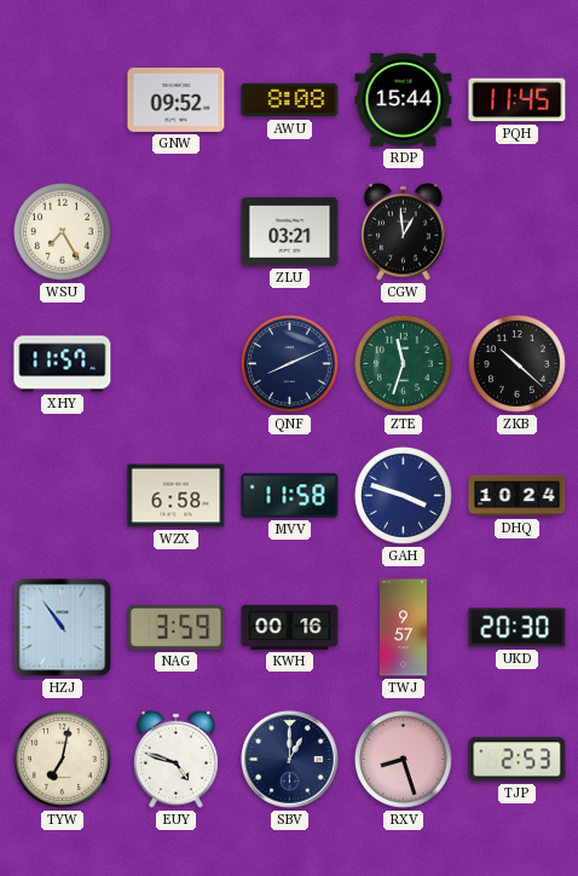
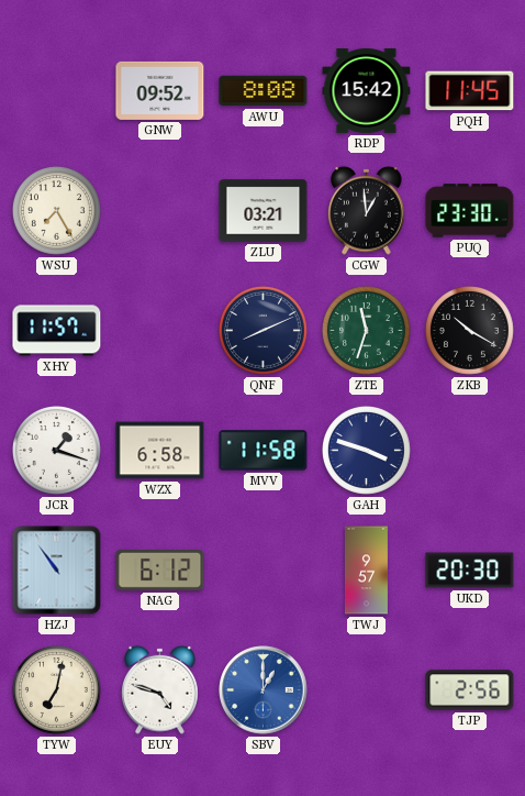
RDP: 15:44 -> 15:42 (367, 90)
PUQ: none -> 23:30 (470, 211)
ZKB: 10:22 -> 10:20 (469, 330)
JCR: none -> 1:18 (56, 450)
DHQ: 10:24 -> none (518, 496)
NAG: 3:59 -> 6:12 (160, 570)
KWH: 00:16 -> none (290, 627)
SBV dial: navy -> blue (264, 690)
RXV: 8:27 -> none (403, 759)
TJP: 2:53 -> 2:56 (470, 690)
